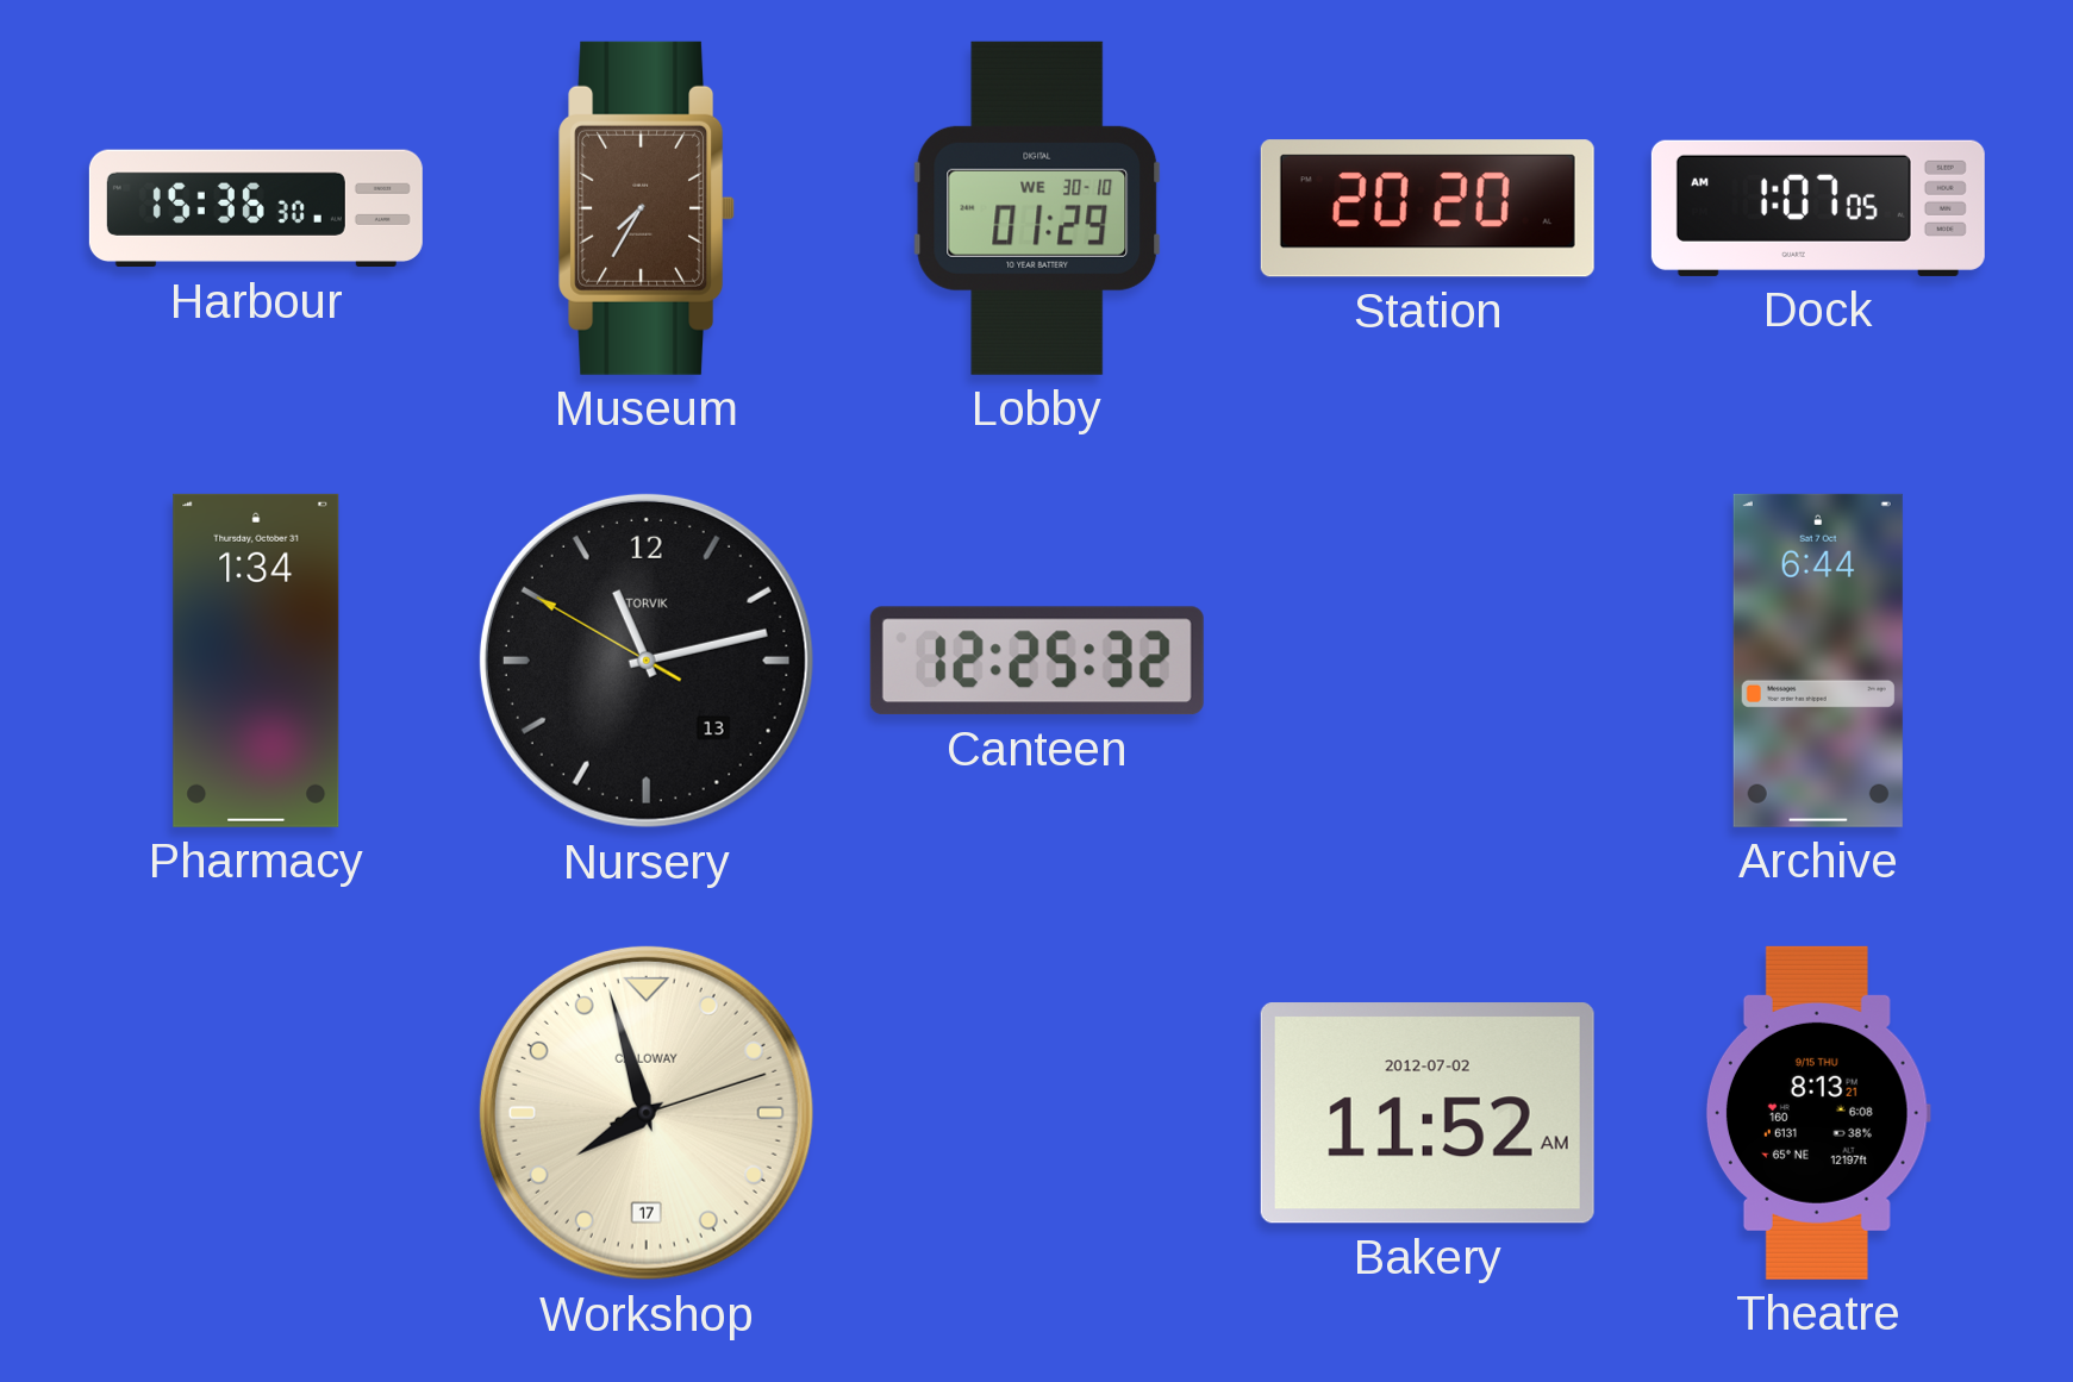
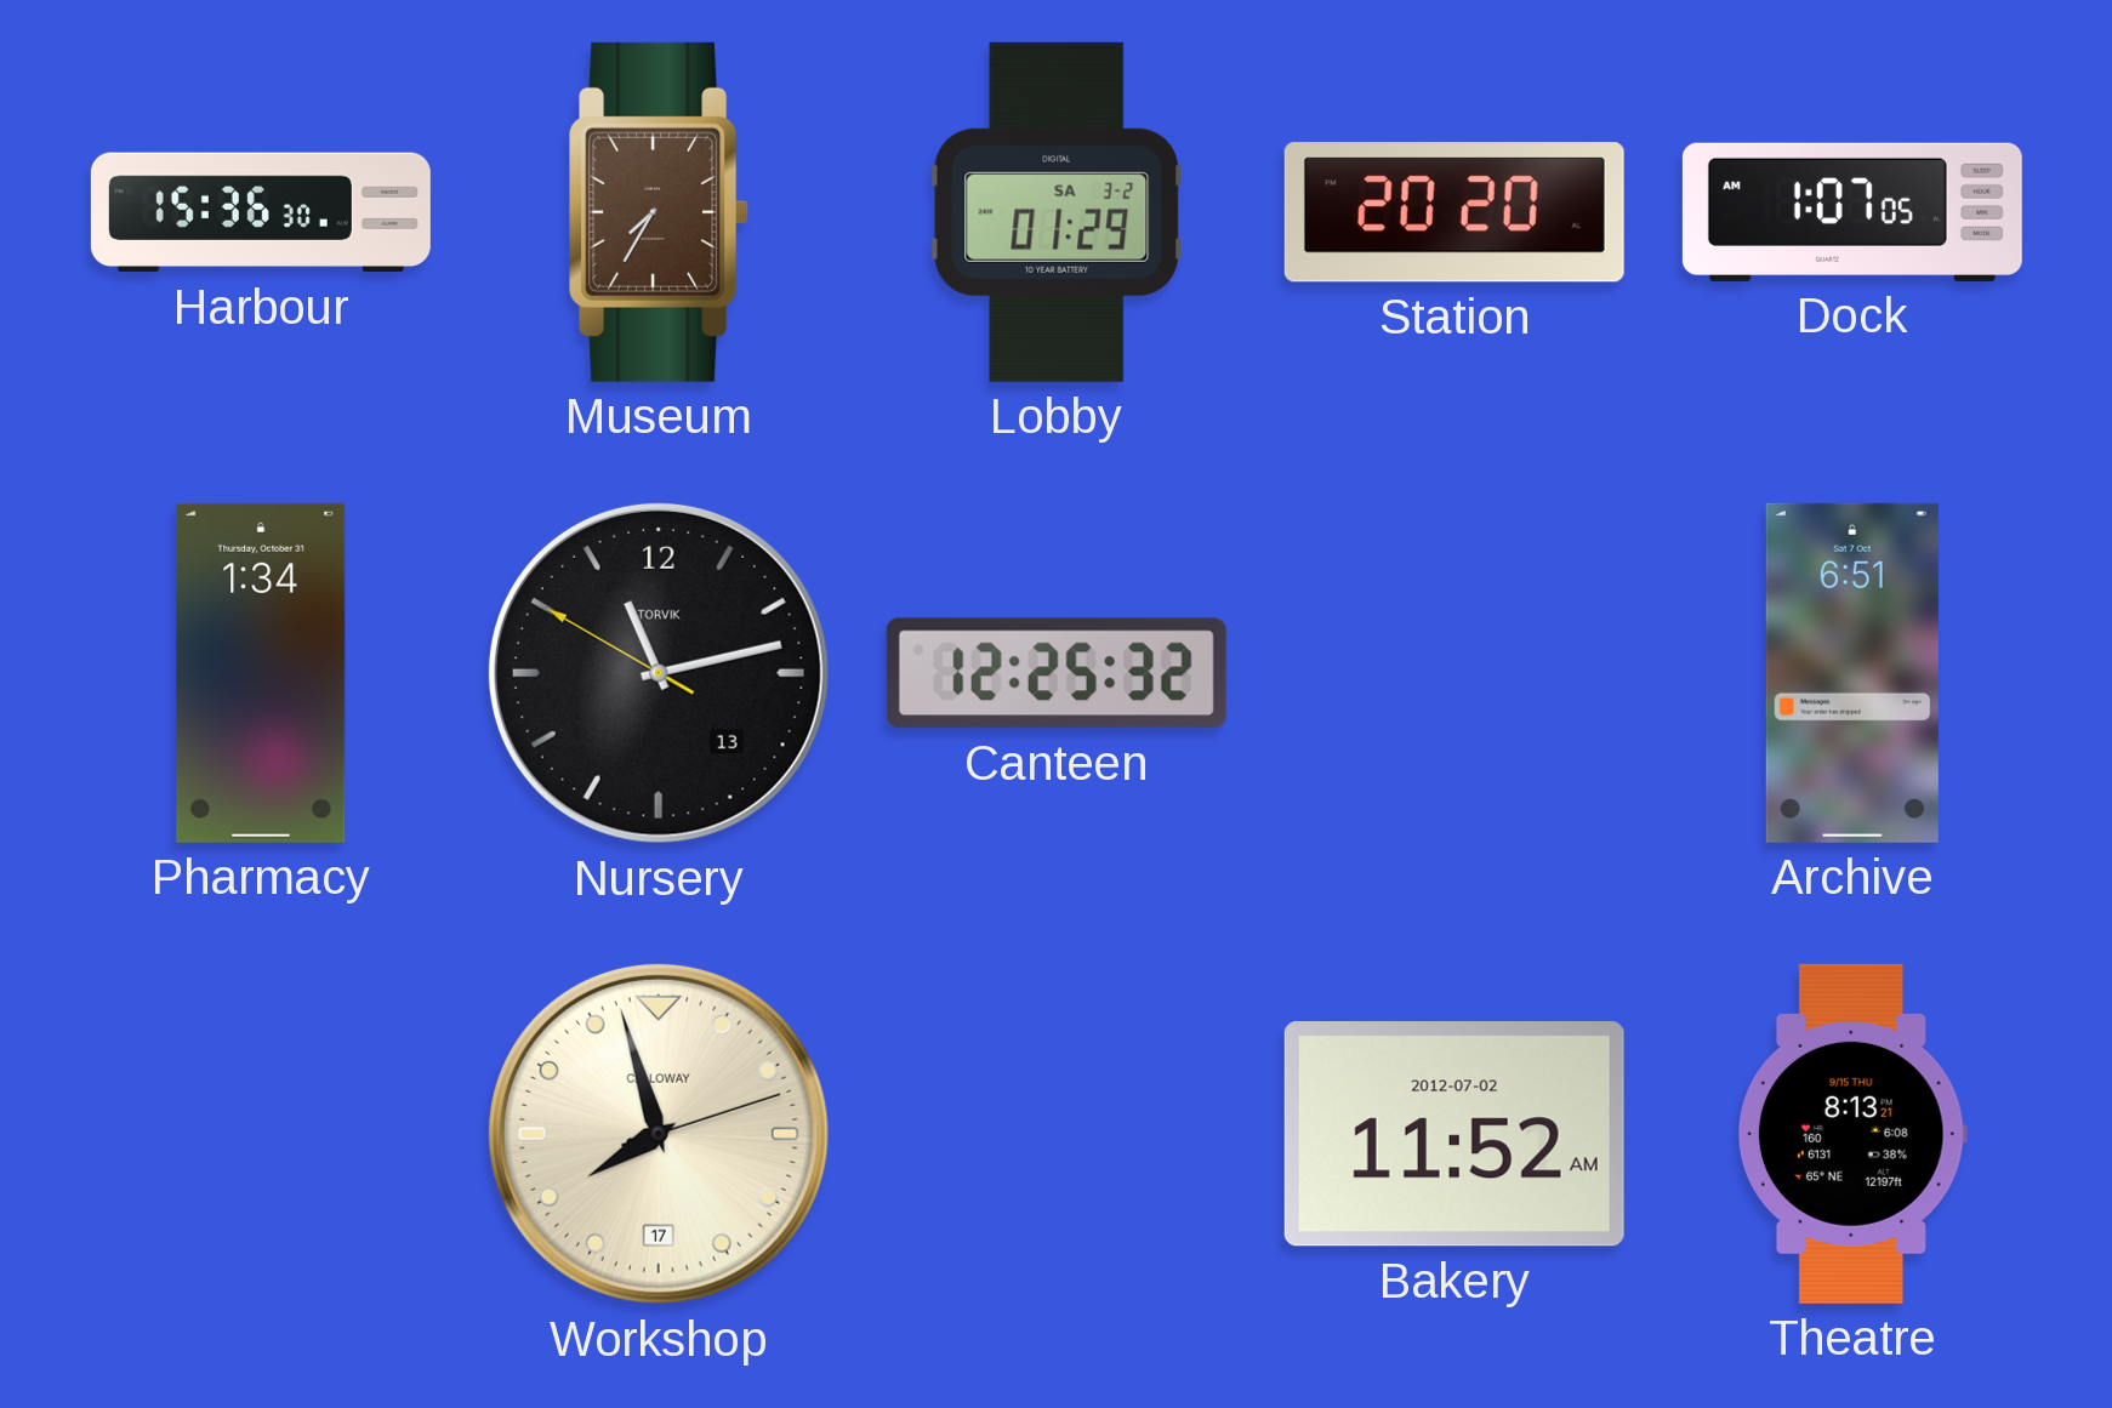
Lobby date: WE 30-10 -> SA 3-2 (1057, 212)
Archive: 6:44 -> 6:51 (1852, 673)
